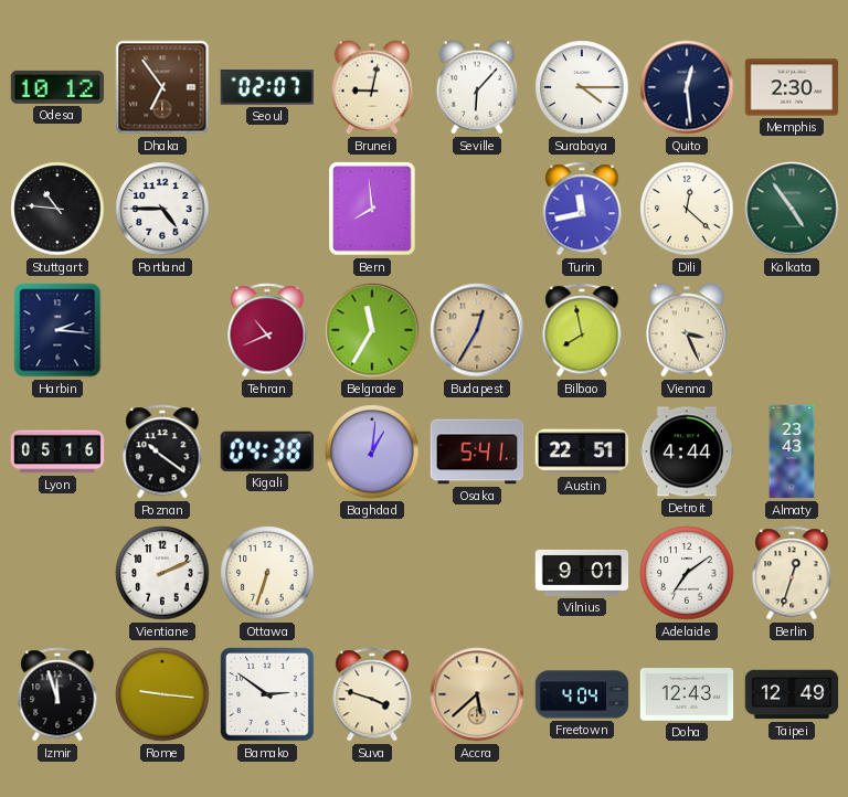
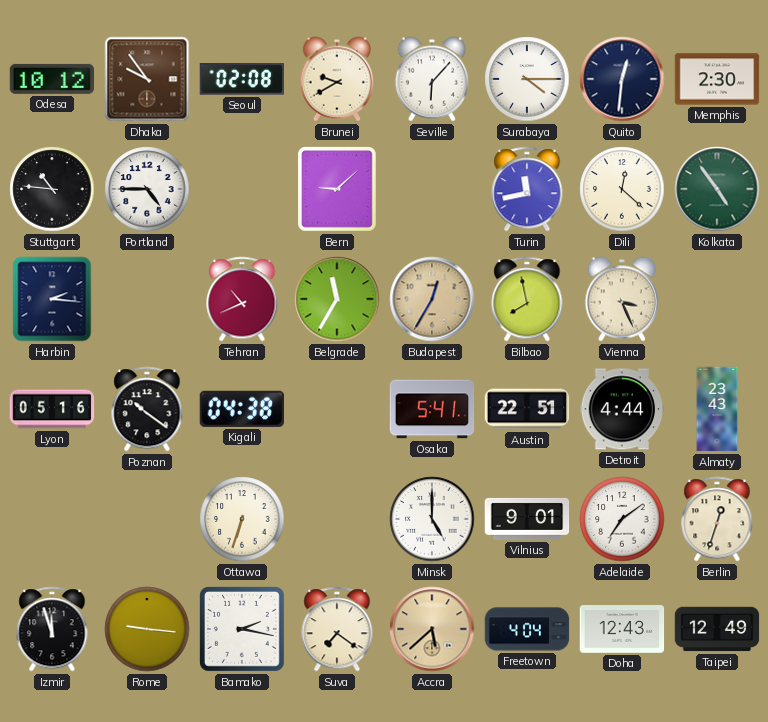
Dhaka: 6:54 -> 9:54 (147, 79)
Seoul: 02:07 -> 02:08 (241, 79)
Brunei: 9:02 -> 9:40 (336, 79)
Quito: 12:29 -> 12:31 (622, 79)
Bern: 7:59 -> 9:08 (338, 190)
Baghdad: 1:01 -> none (372, 451)
Vientiane: 2:11 -> none (162, 573)
Minsk: none -> 5:00 (432, 519)
Bamako: 2:51 -> 2:17 (242, 629)
Suva: 3:48 -> 7:21 (337, 629)
